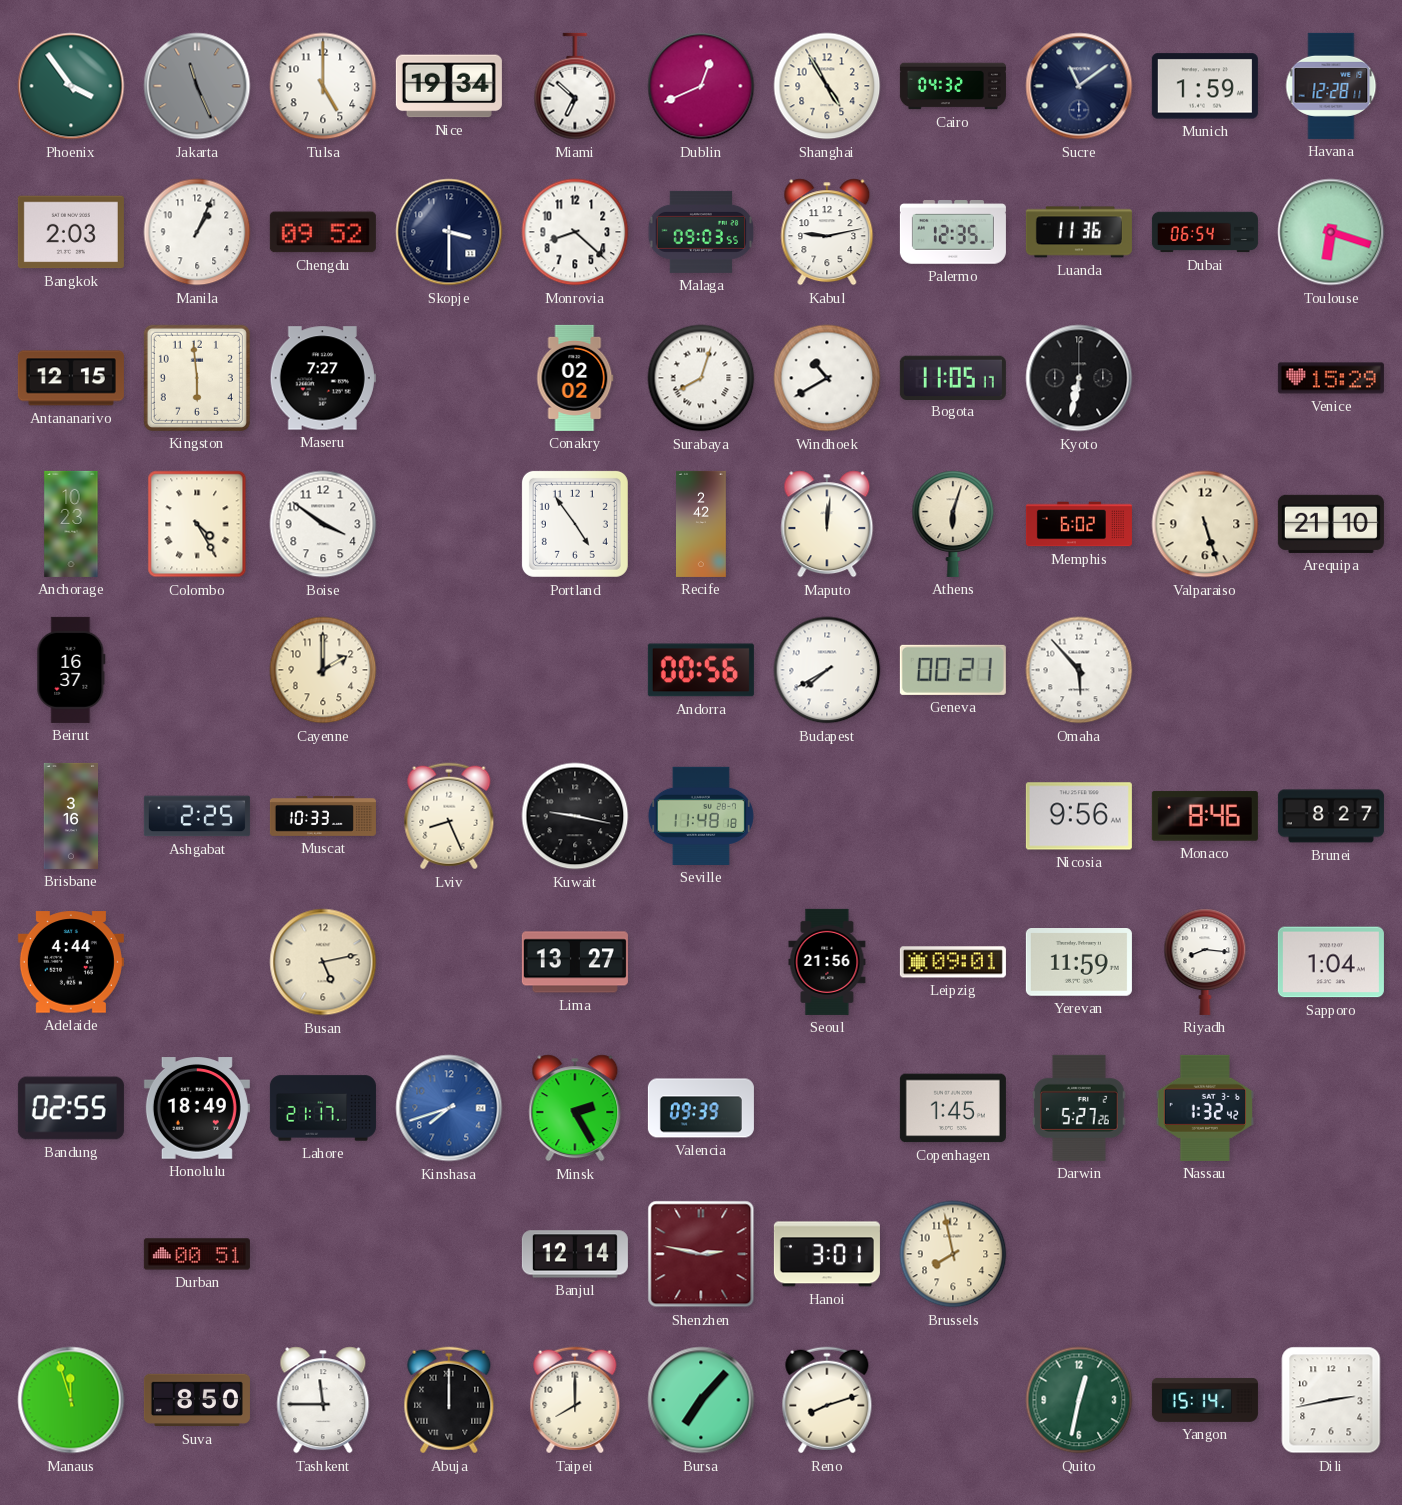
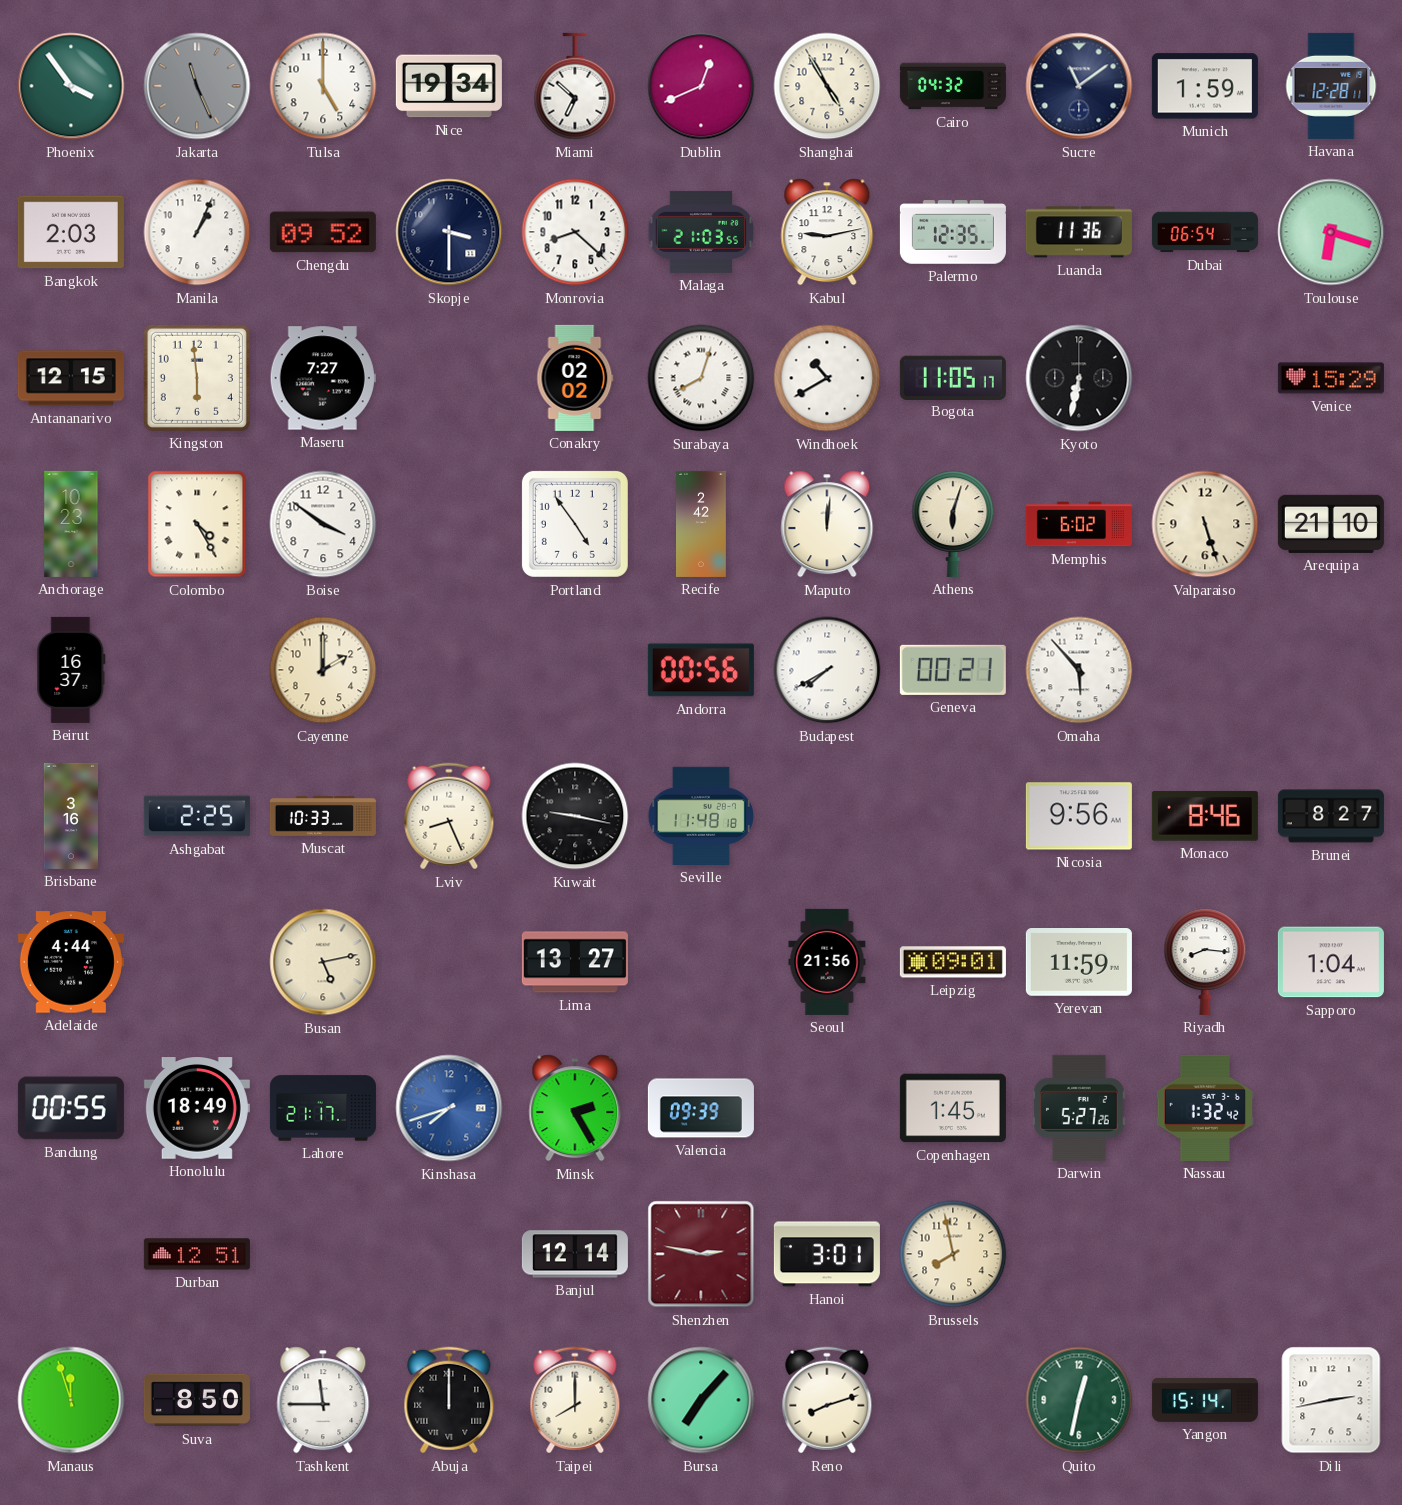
Malaga: 09:03 -> 21:03 (701, 232)
Bandung: 02:55 -> 00:55 (71, 1108)
Durban: 00:51 -> 12:51 (197, 1254)
